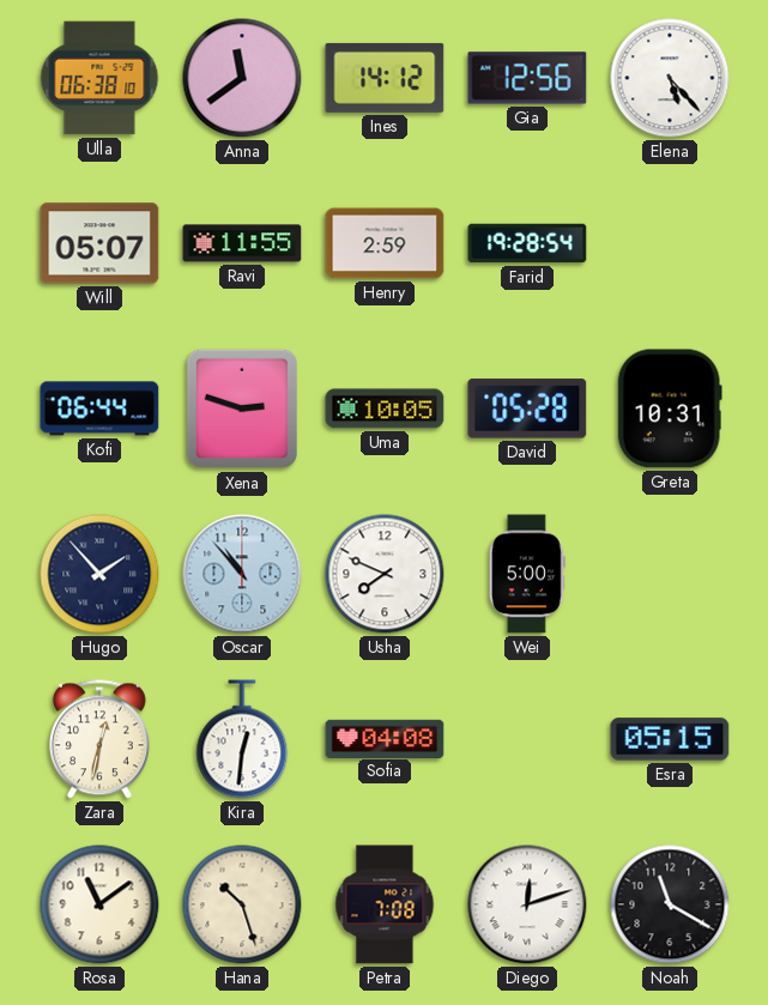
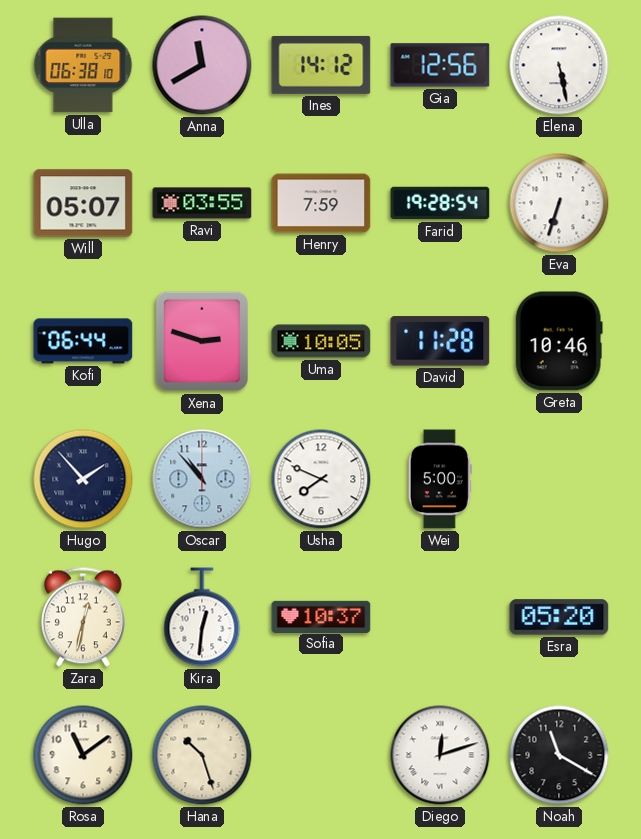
Anna: 11:39 -> 11:40 (202, 65)
Elena: 5:23 -> 5:28 (559, 65)
Ravi: 11:55 -> 03:55 (202, 203)
Henry: 2:59 -> 7:59 (321, 203)
Eva: none -> 6:33 (559, 203)
David: 05:28 -> 11:28 (440, 341)
Greta: 10:31 -> 10:46 (559, 341)
Sofia: 04:08 -> 10:37 (321, 616)
Esra: 05:15 -> 05:20 (559, 617)
Petra: 7:08 -> none (385, 904)
